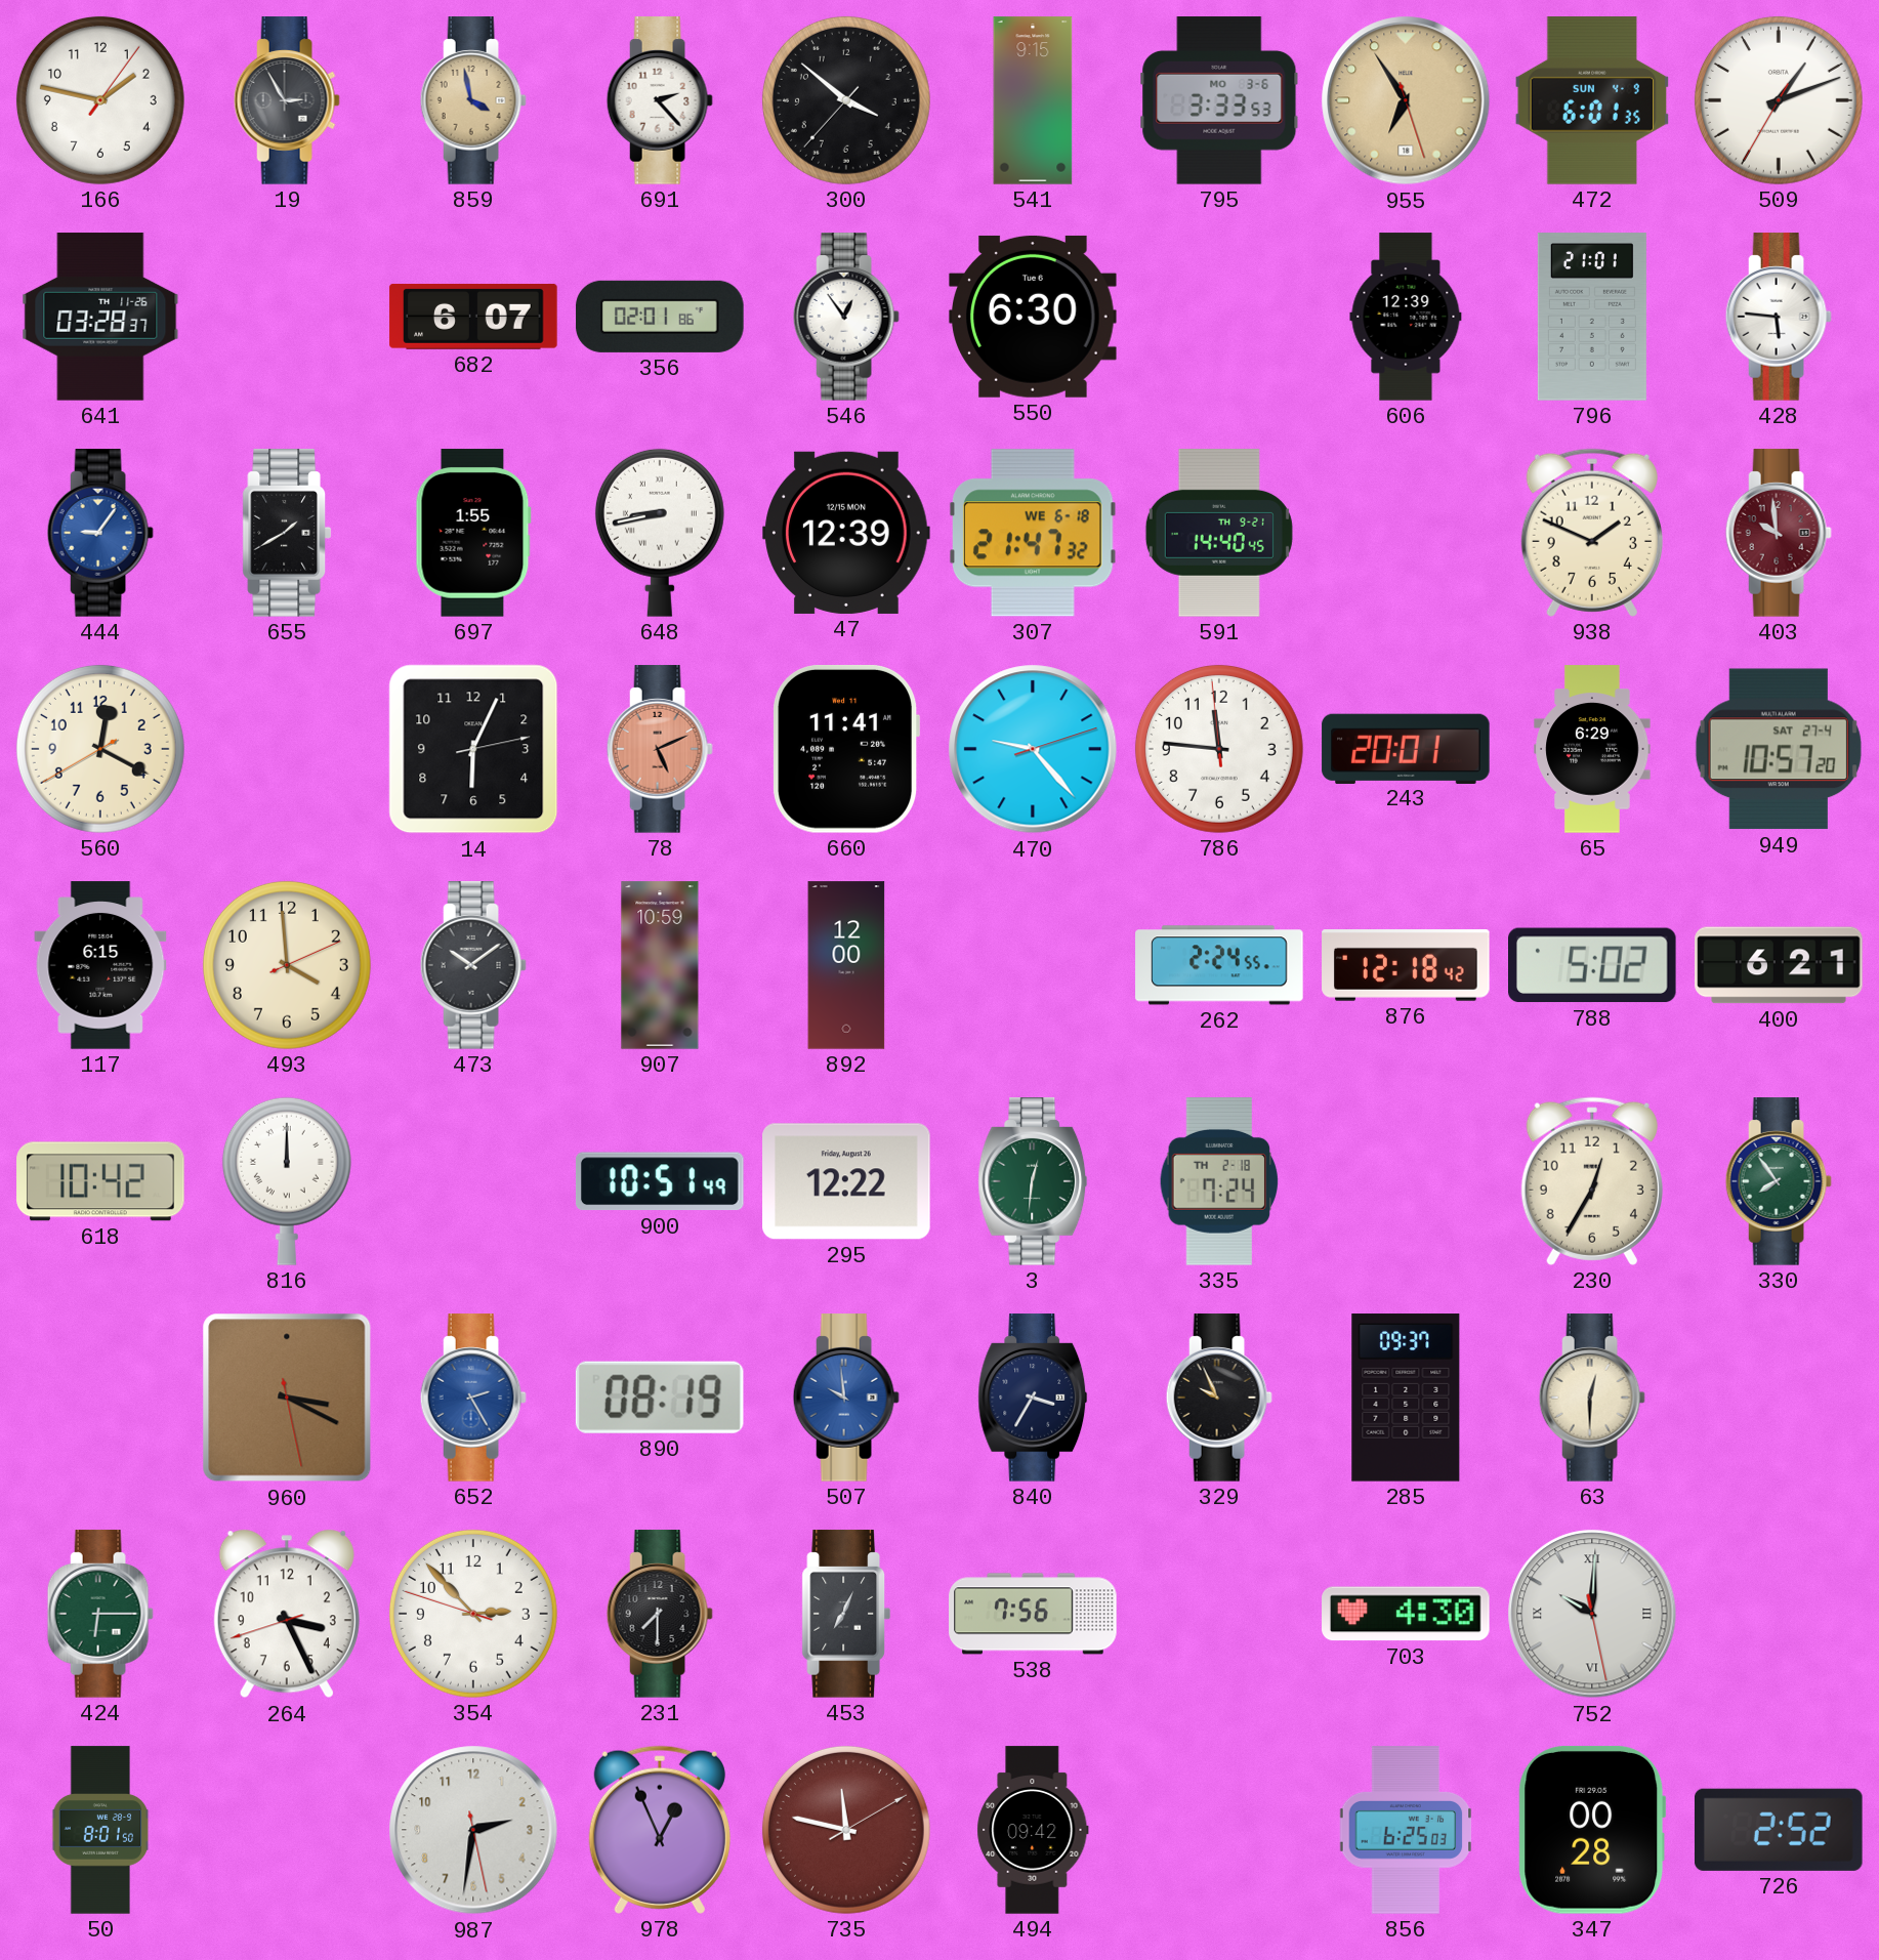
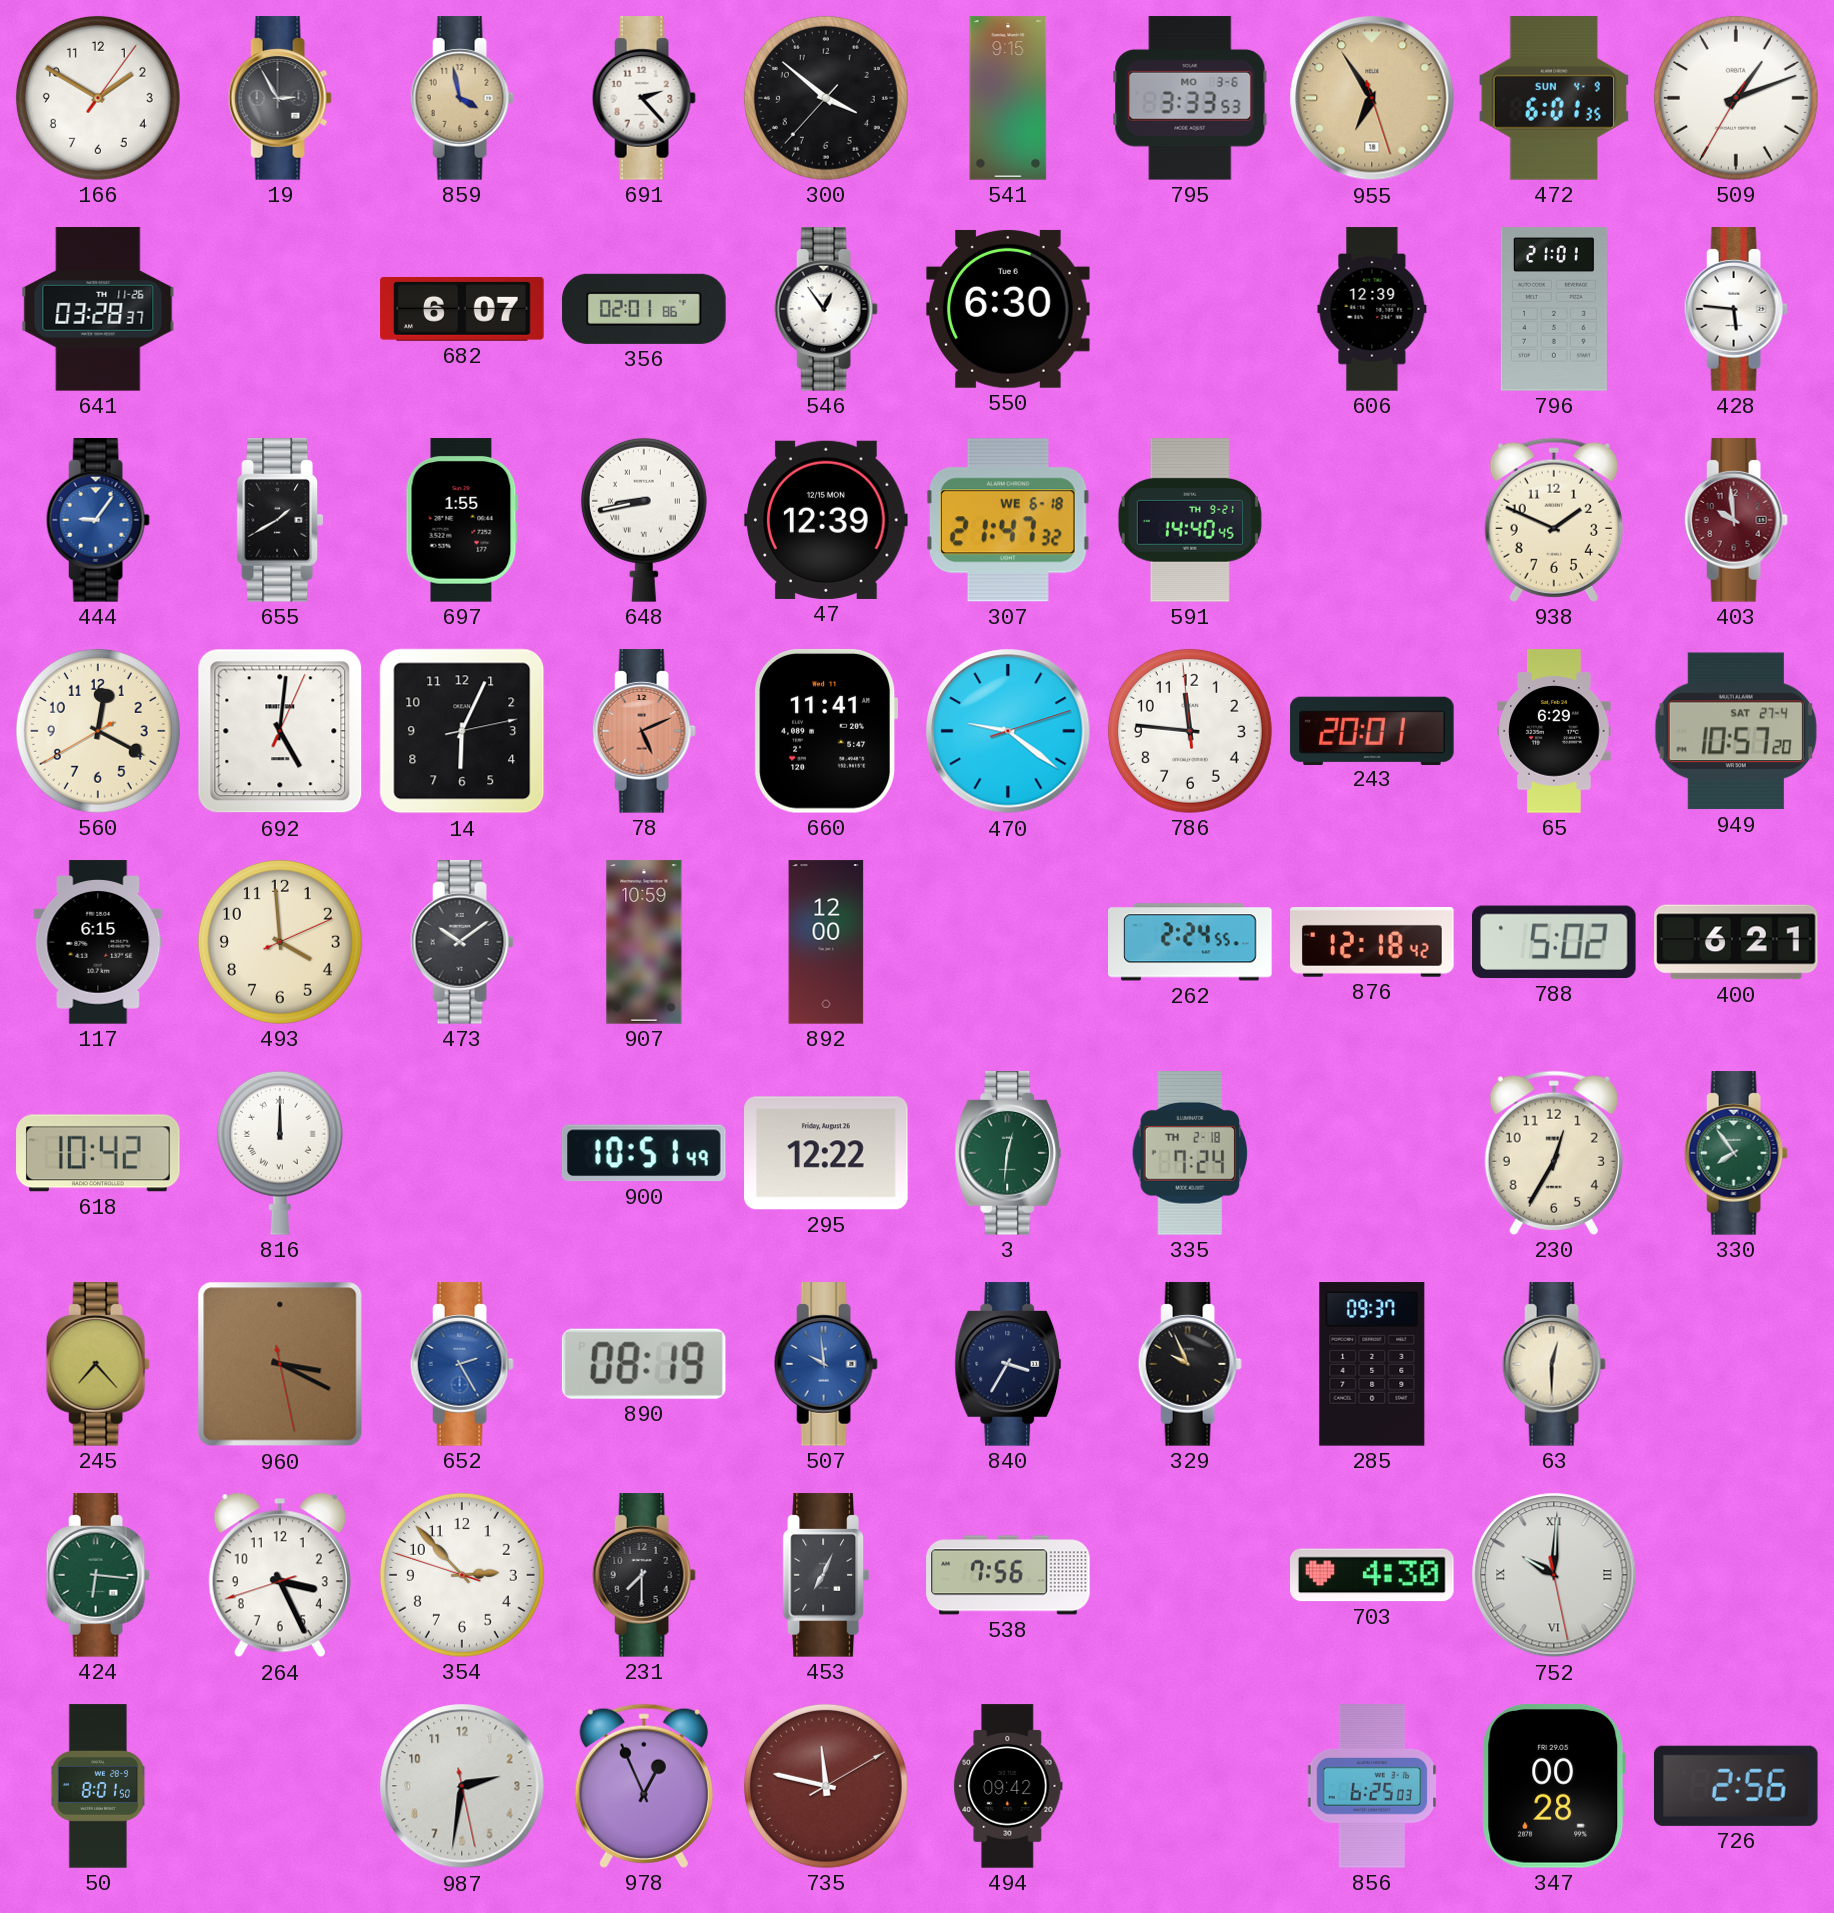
166: 1:47 -> 1:50 (98, 98)
692: none -> 5:01 (280, 731)
470: 9:23 -> 9:21 (1008, 731)
245: none -> 7:23 (98, 1364)
424: 6:15 -> 6:16 (98, 1575)
726: 2:52 -> 2:56 (1736, 1786)
